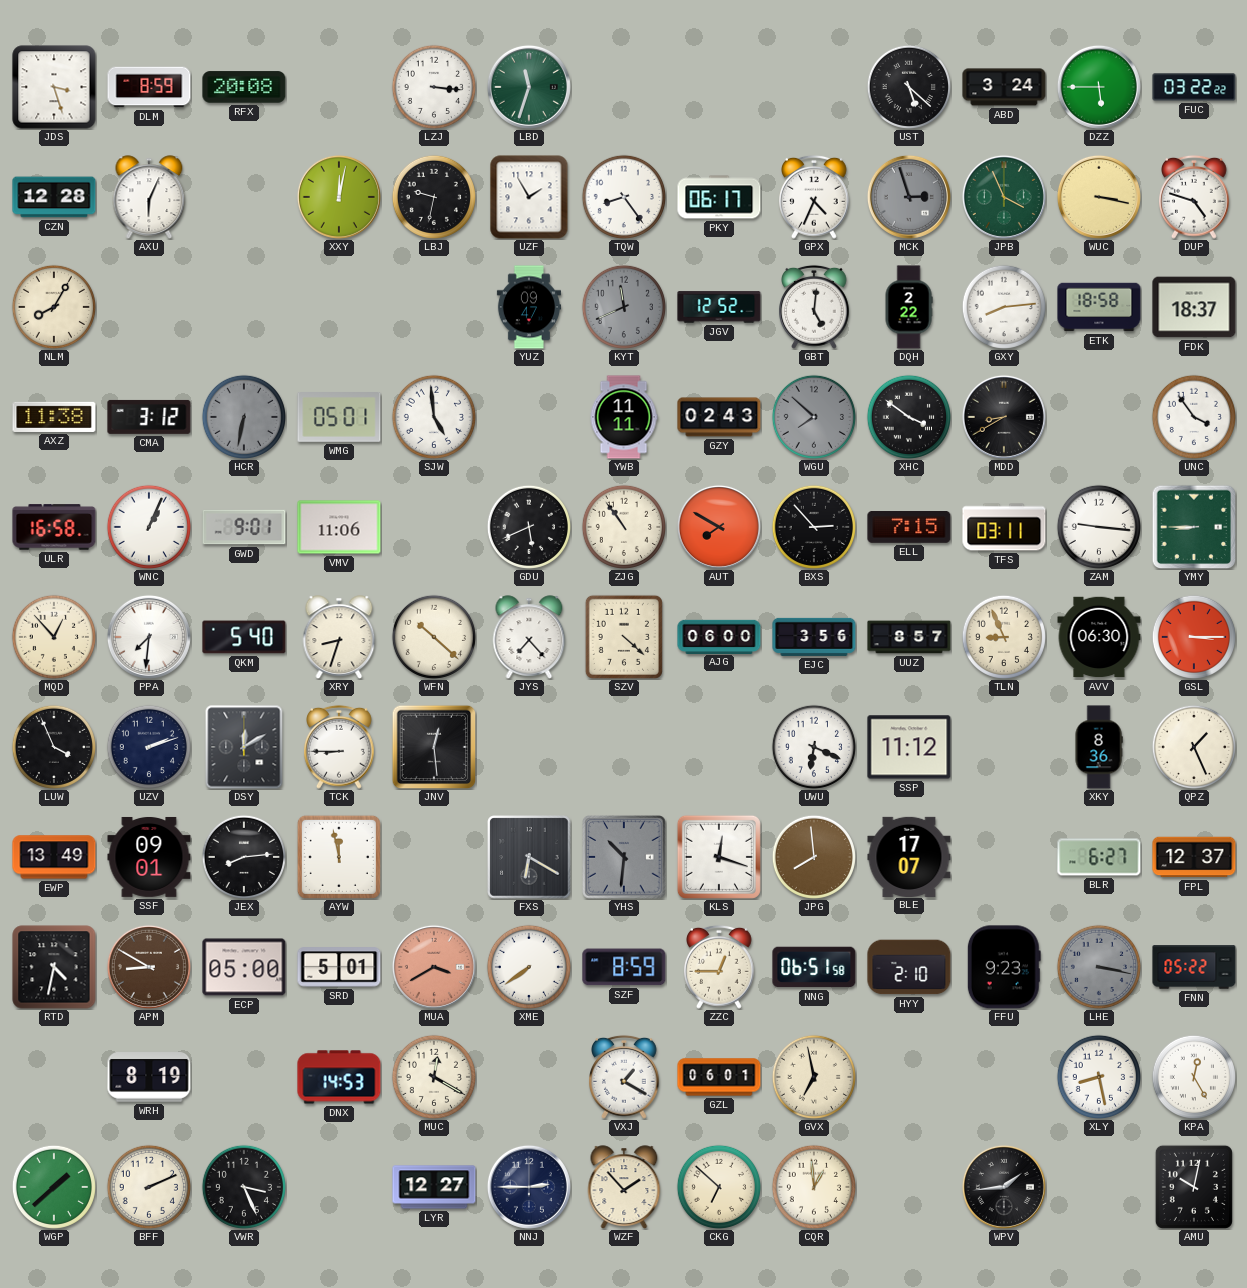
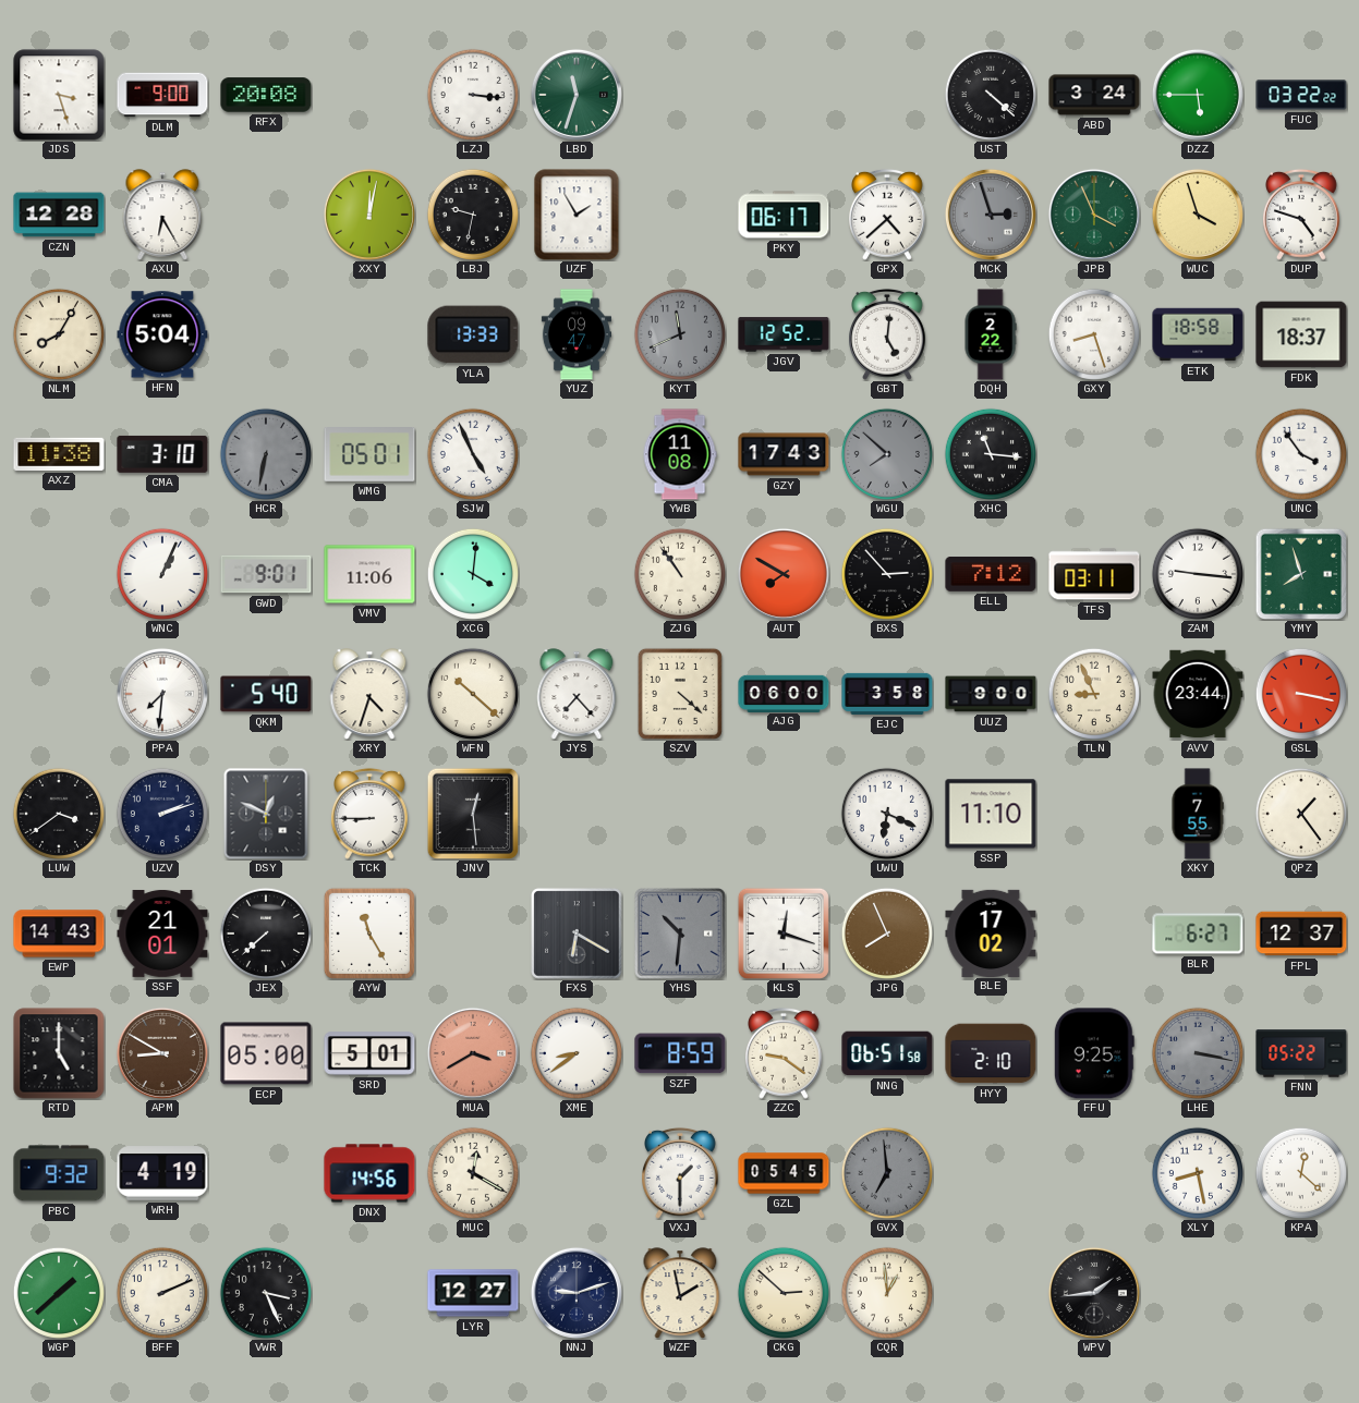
DLM: 8:59 -> 9:00 (162, 95)
UST: 5:22 -> 4:22 (991, 95)
AXU: 6:04 -> 6:25 (162, 215)
TQW: 8:24 -> none (624, 197)
GPX: 4:34 -> 4:38 (888, 215)
WUC: 3:17 -> 3:57 (1198, 215)
HFN: none -> 5:04 (162, 334)
YLA: none -> 13:33 (473, 334)
GXY: 8:14 -> 8:27 (1094, 334)
CMA: 3:12 -> 3:10 (162, 454)
SJW: 4:59 -> 4:56 (473, 454)
YWB: 11:11 -> 11:08 (680, 454)
GZY: 02:43 -> 17:43 (784, 454)
XHC: 3:51 -> 11:16 (991, 454)
MDD: 8:40 -> none (1004, 417)
ULR: 16:58 -> none (54, 527)
XCG: none -> 4:01 (473, 574)
GDU: 5:41 -> none (529, 527)
ELL: 7:15 -> 7:12 (991, 575)
YMY: 8:45 -> 7:57 (1301, 574)
MQD: 12:53 -> none (54, 637)
XRY: 8:33 -> 4:33 (369, 694)
EJC: 3:56 -> 3:58 (887, 694)
UUZ: 8:57 -> 9:00 (991, 694)
AVV: 06:30 -> 23:44 (1198, 694)
GSL: 3:15 -> 3:17 (1301, 694)
LUW: 3:56 -> 3:39 (59, 814)
DSY: 12:10 -> 12:49 (266, 814)
SSP: 11:12 -> 11:10 (991, 814)
XKY: 8:36 -> 7:55 (1198, 814)
QPZ: 1:26 -> 1:24 (1301, 814)
EWP: 13:49 -> 14:43 (59, 934)
SSF: 09:01 -> 21:01 (162, 934)
JEX: 8:14 -> 7:38 (266, 934)
AYW: 11:58 -> 11:25 (369, 934)
JPG: 7:59 -> 7:56 (887, 934)
BLE: 17:07 -> 17:02 (991, 932)
RTD: 4:32 -> 5:00 (59, 1053)
XME: 7:39 -> 8:39 (577, 1053)
ZZC: 12:45 -> 9:21 (785, 1053)
FFU: 9:23 -> 9:25 (1094, 1053)
PBC: none -> 9:32 (59, 1173)
WRH: 8:19 -> 4:19 (162, 1173)
DNX: 14:53 -> 14:56 (369, 1173)
VXJ: 1:20 -> 1:30 (681, 1173)
GZL: 06:01 -> 05:45 (784, 1173)
GVX: 6:58 -> 6:59 (887, 1173)
GVX dial: cream -> grey (887, 1173)
KPA: 12:25 -> 12:22 (1301, 1173)
NNJ: 2:45 -> 9:12 (577, 1293)
WZF: 1:53 -> 1:58 (680, 1293)
CKG: 6:52 -> 2:52 (784, 1293)
AMU: 10:02 -> none (1194, 1187)
